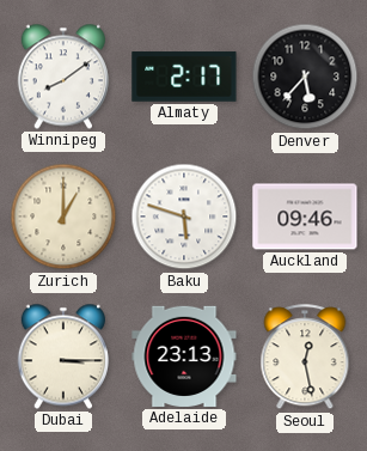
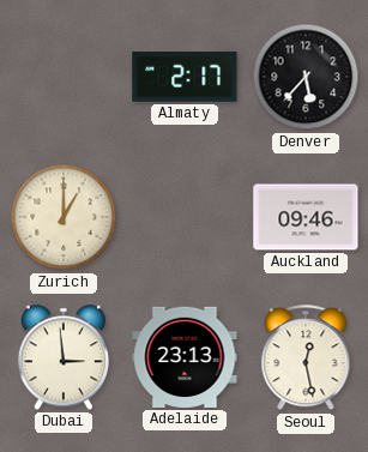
Winnipeg: 8:09 -> none (62, 77)
Baku: 5:48 -> none (184, 217)
Dubai: 3:15 -> 2:59 (62, 357)
